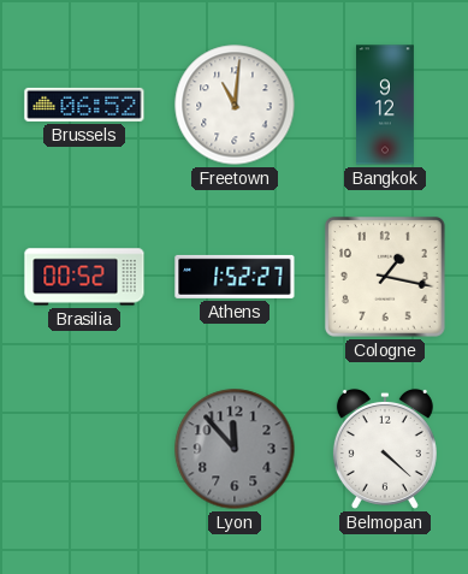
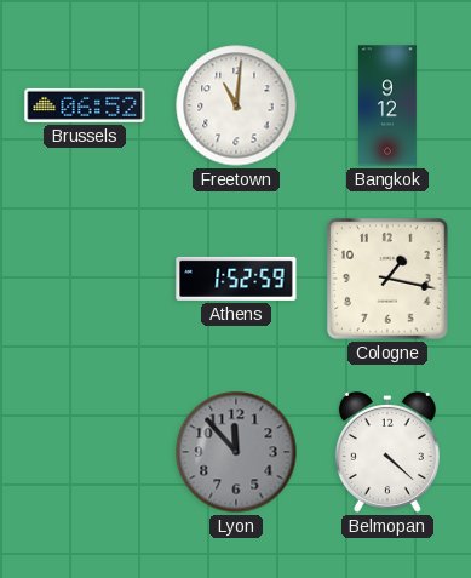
Brasilia: 00:52 -> none (84, 277)
Athens: 1:52:27 -> 1:52:59 (236, 279)
